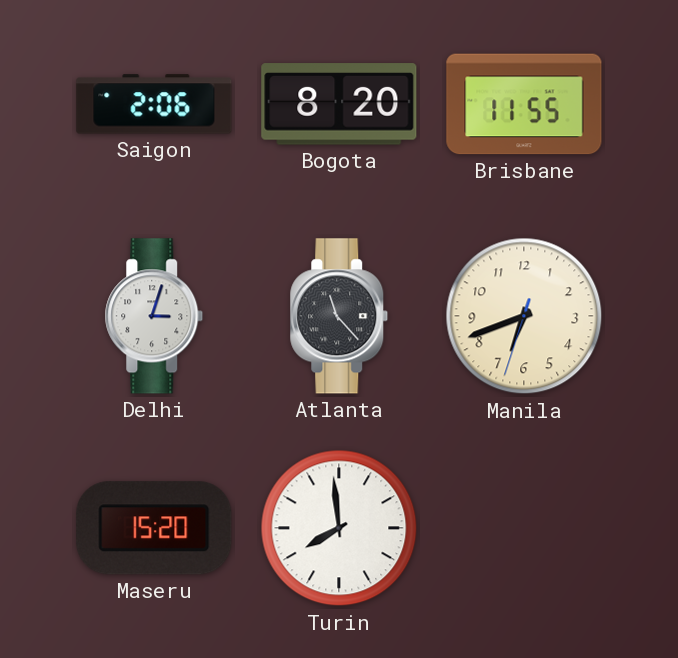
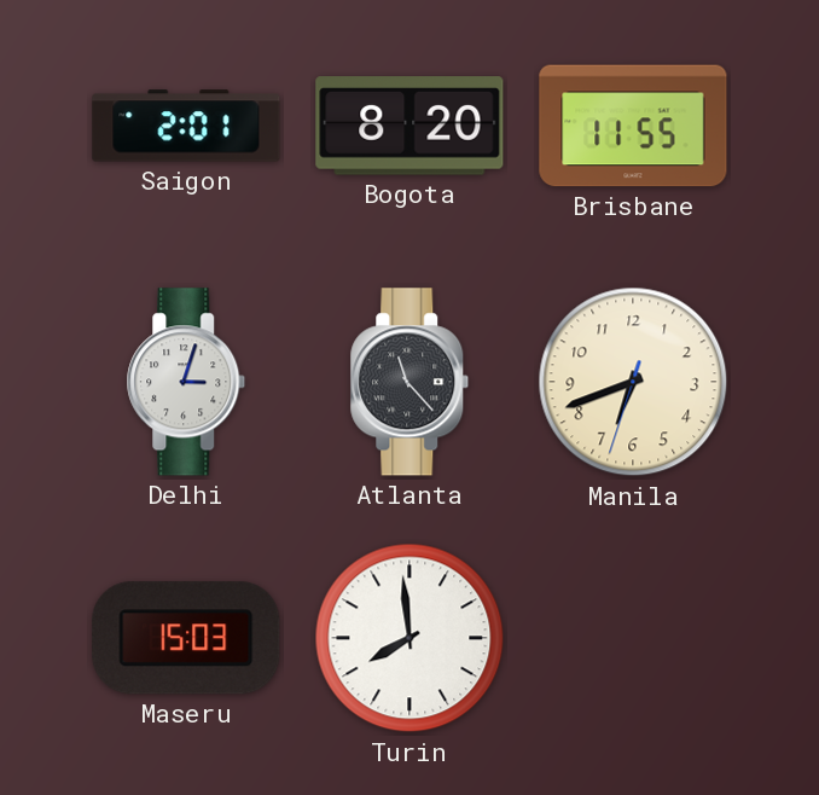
Saigon: 2:06 -> 2:01 (186, 126)
Maseru: 15:20 -> 15:03 (186, 638)
